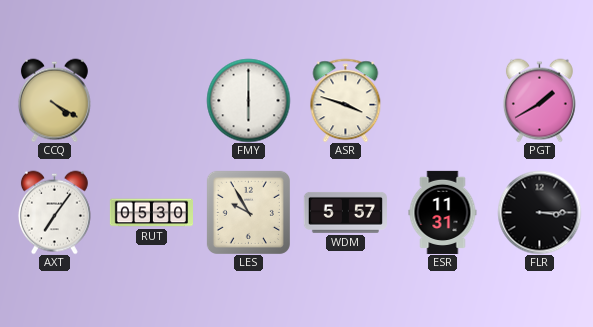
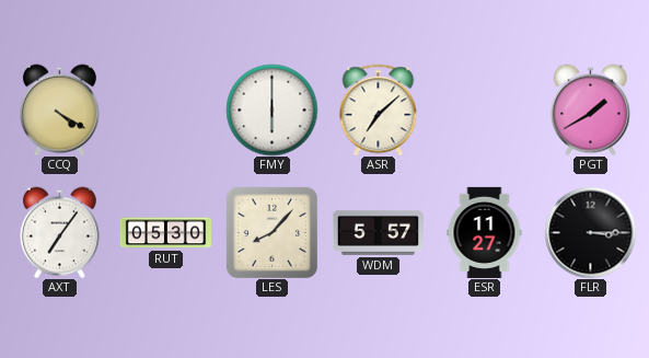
ASR: 3:48 -> 7:08 (379, 109)
LES: 9:55 -> 8:07 (271, 232)
ESR: 11:31 -> 11:27 (485, 232)
